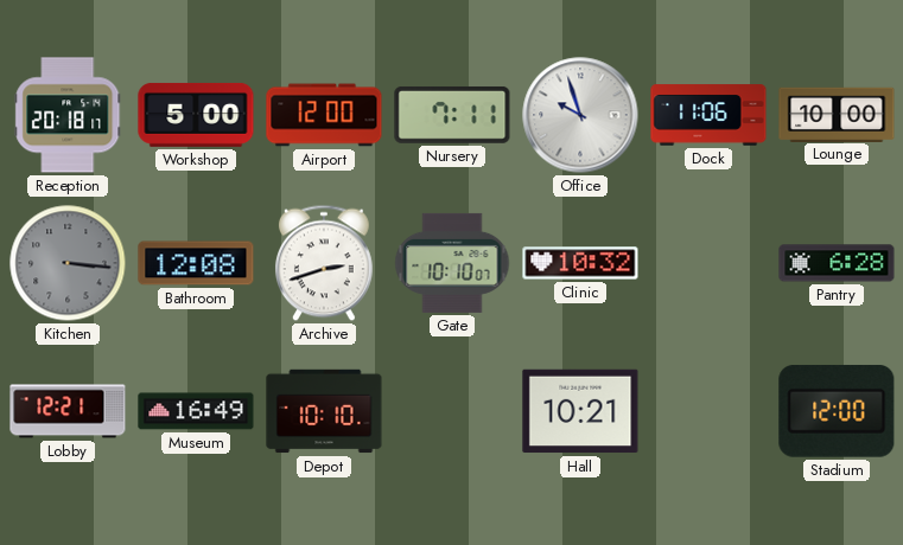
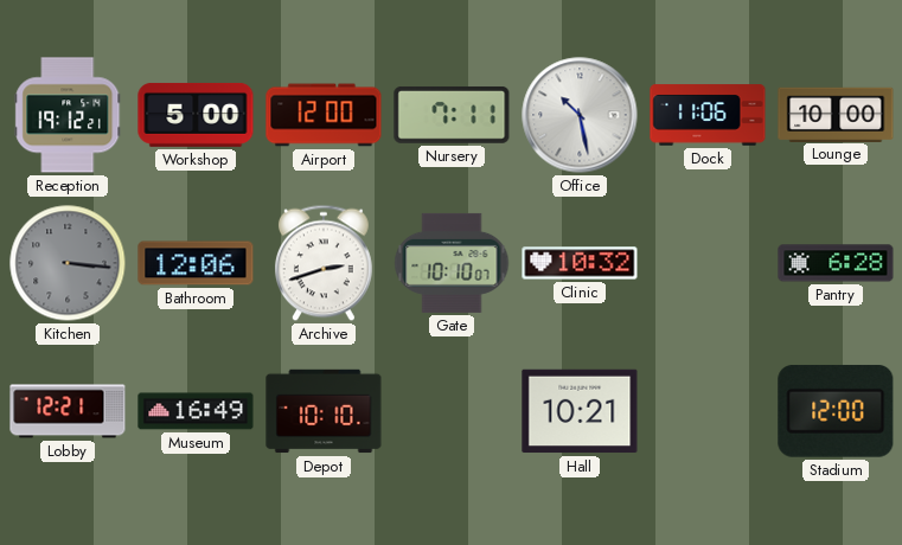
Reception: 20:18 -> 19:12 (68, 115)
Office: 9:57 -> 10:28 (580, 115)
Bathroom: 12:08 -> 12:06 (196, 263)
